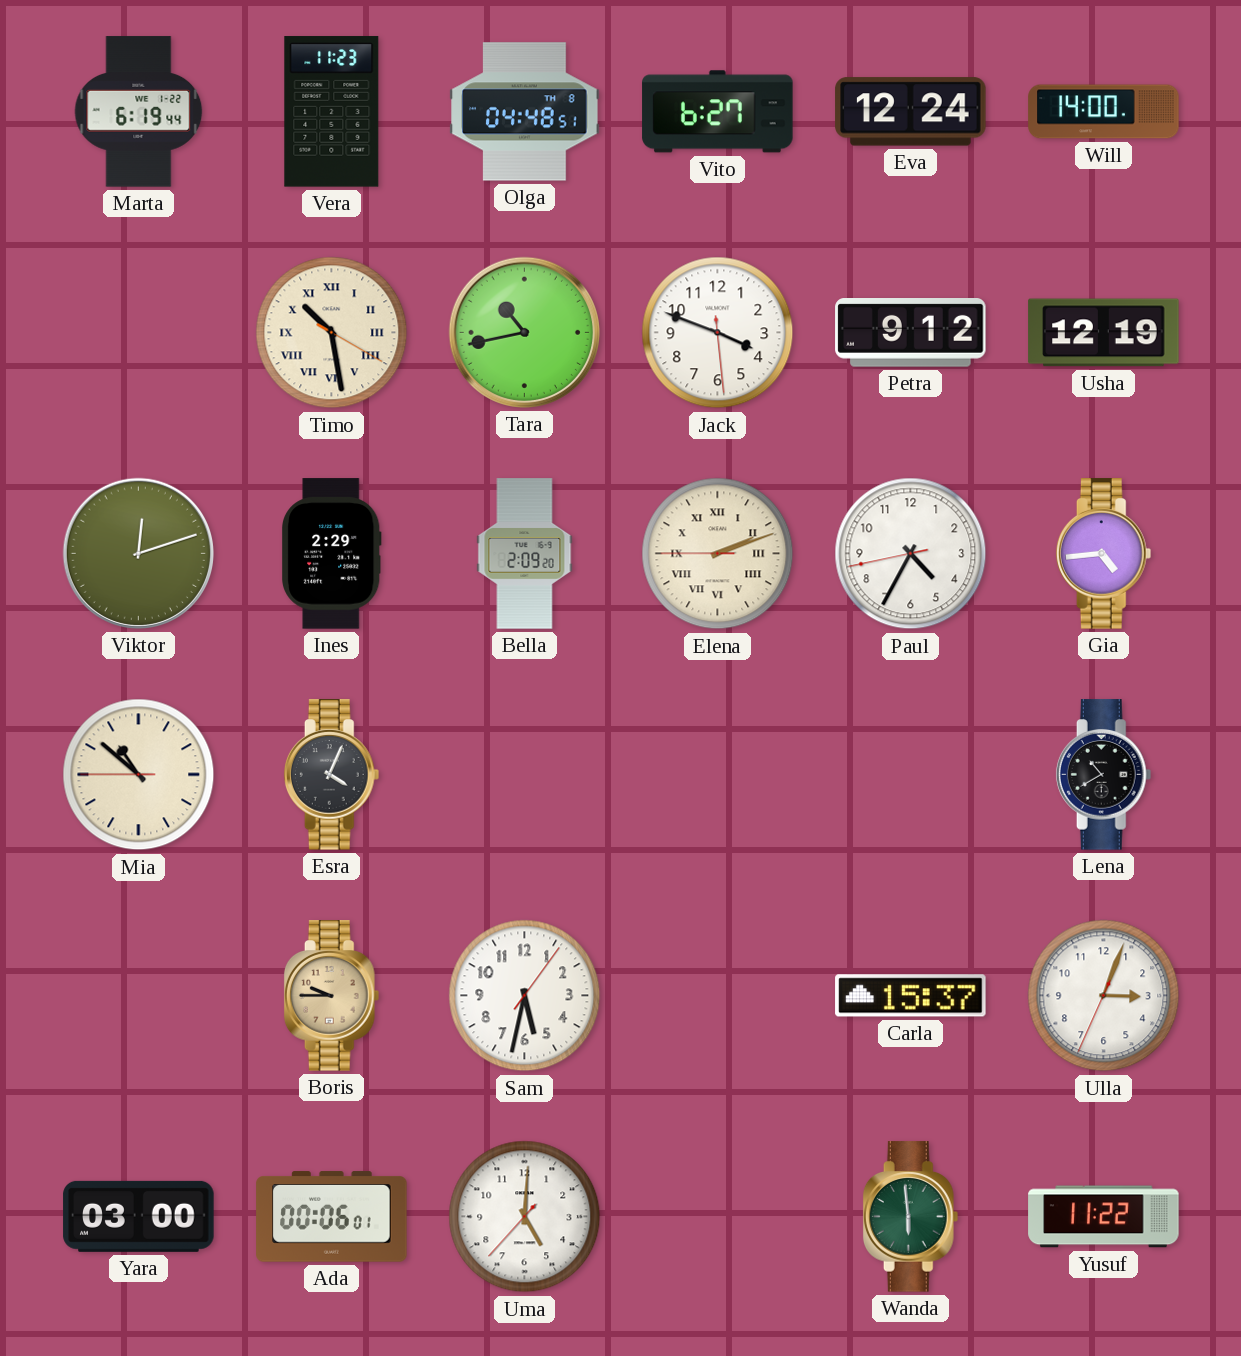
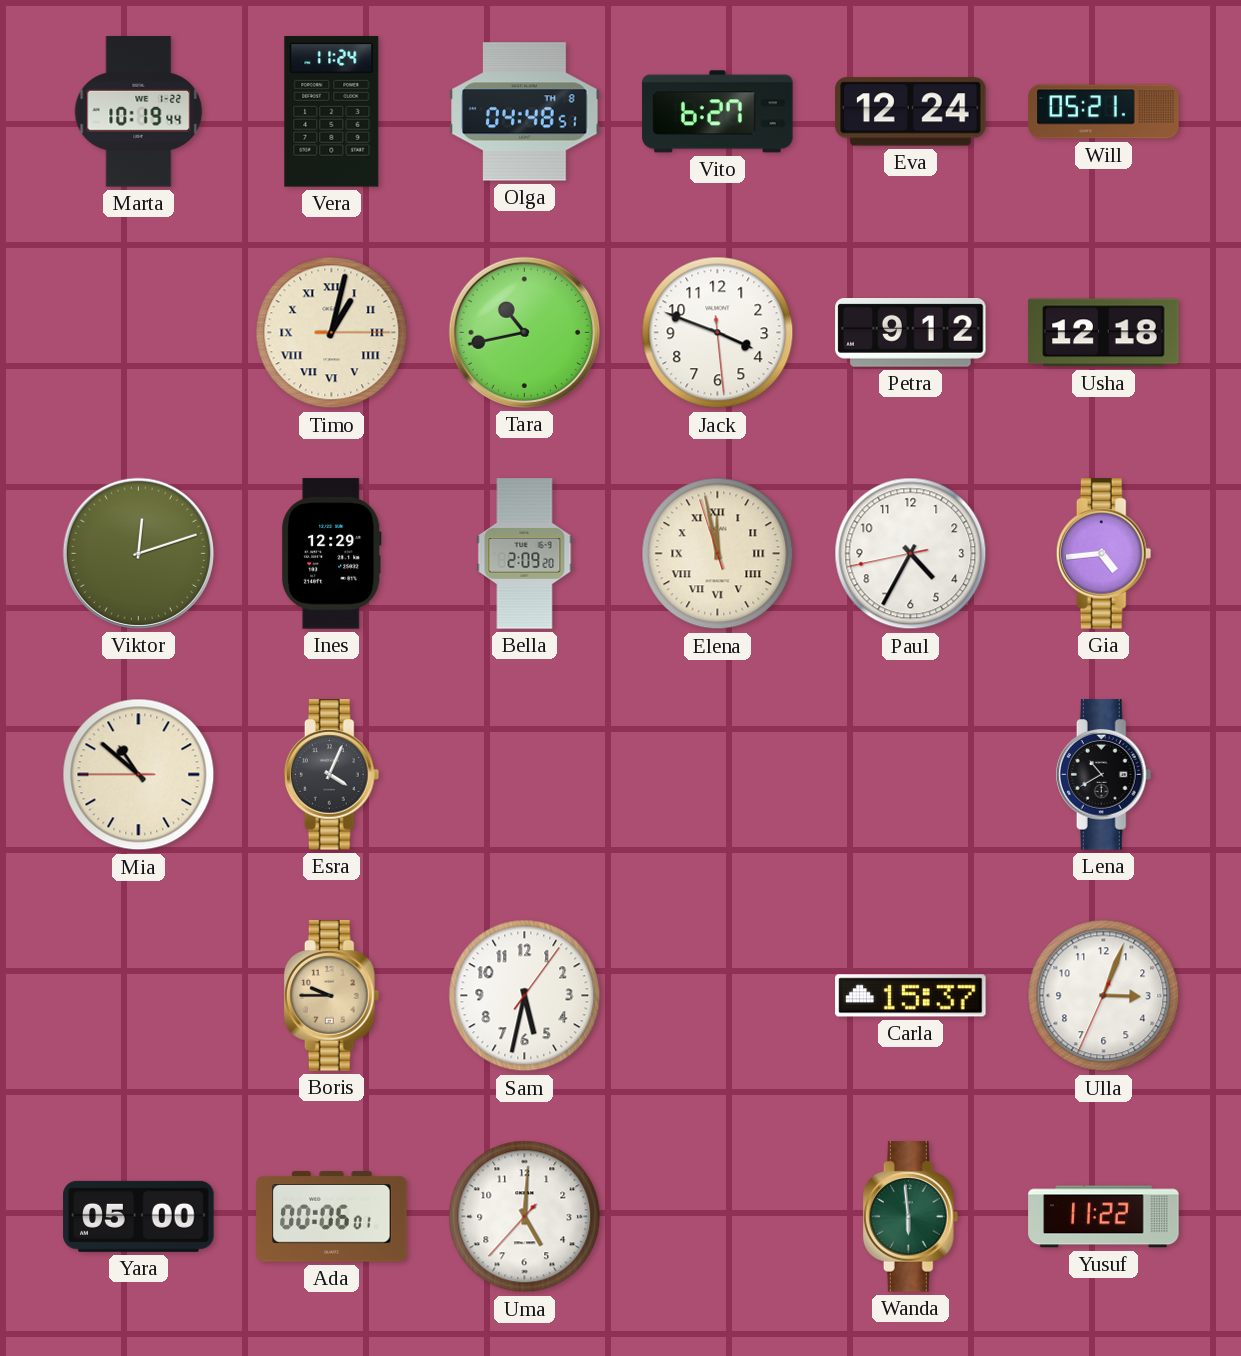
Marta: 6:19 -> 10:19 (139, 112)
Vera: 11:23 -> 11:24 (332, 112)
Will: 14:00 -> 05:21 (1104, 112)
Timo: 10:28 -> 1:02 (332, 333)
Usha: 12:19 -> 12:18 (1104, 333)
Ines: 2:29 -> 12:29 (332, 554)
Elena: 2:11 -> 11:57 (718, 554)
Yara: 03:00 -> 05:00 (139, 1216)
